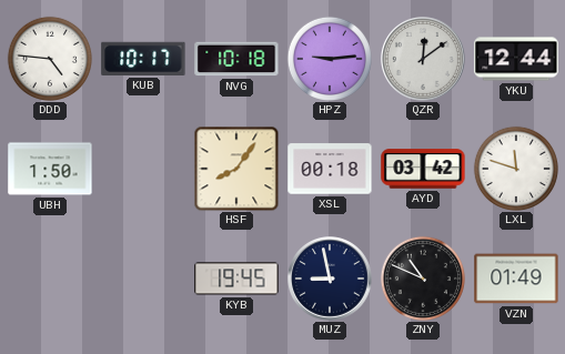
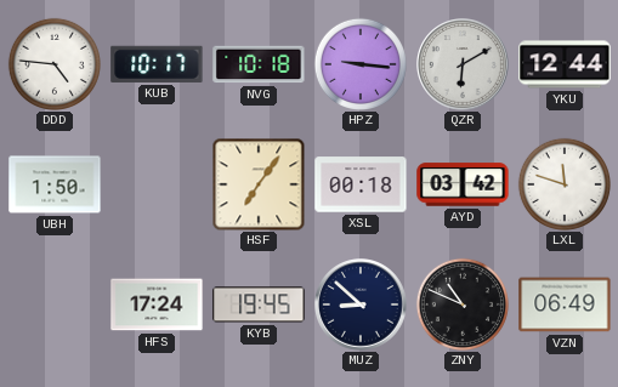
HPZ: 9:14 -> 9:16 (361, 64)
QZR: 12:09 -> 6:10 (464, 66)
HSF: 8:06 -> 7:06 (259, 184)
HFS: none -> 17:24 (157, 305)
MUZ: 8:58 -> 8:52 (362, 306)
VZN: 01:49 -> 06:49 (565, 305)
